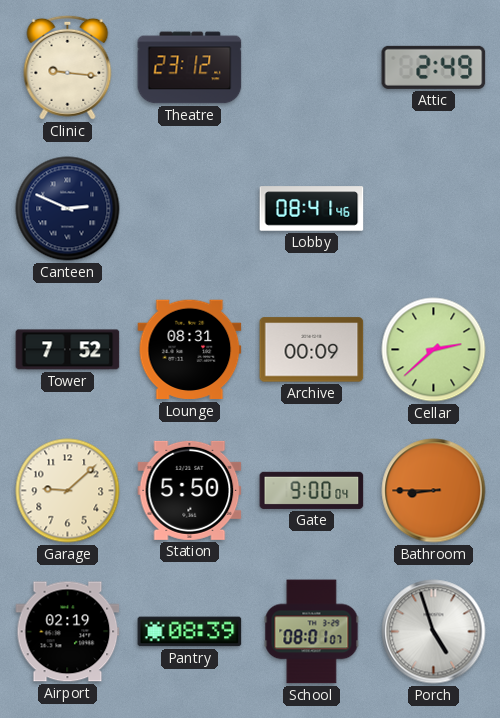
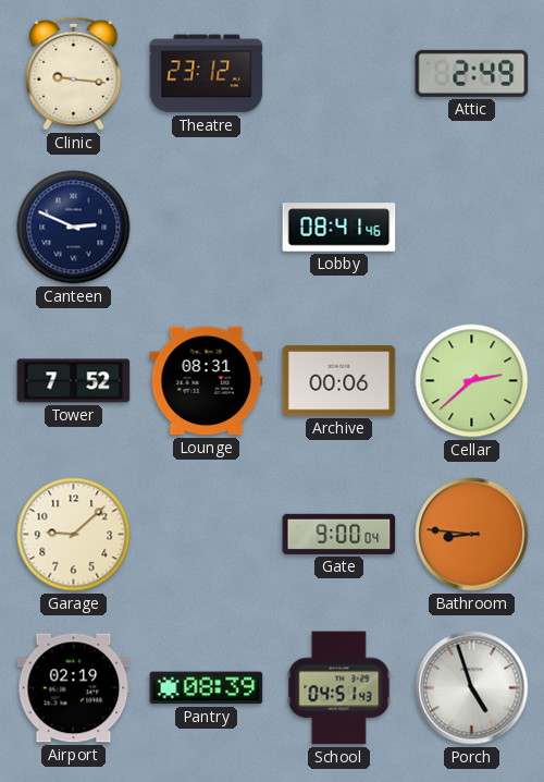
Archive: 00:09 -> 00:06 (339, 381)
Station: 5:50 -> none (190, 490)
Bathroom: 8:45 -> 8:46 (472, 535)
School: 08:01 -> 04:51 (339, 688)
